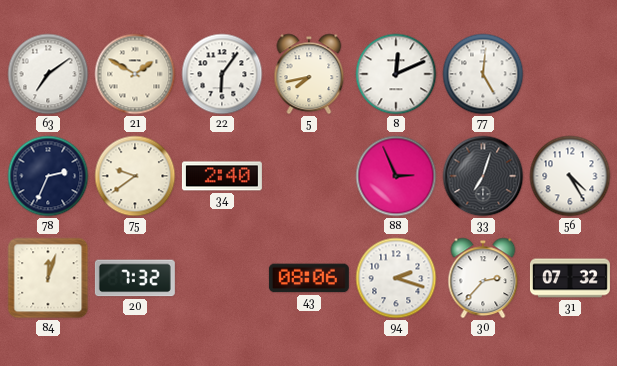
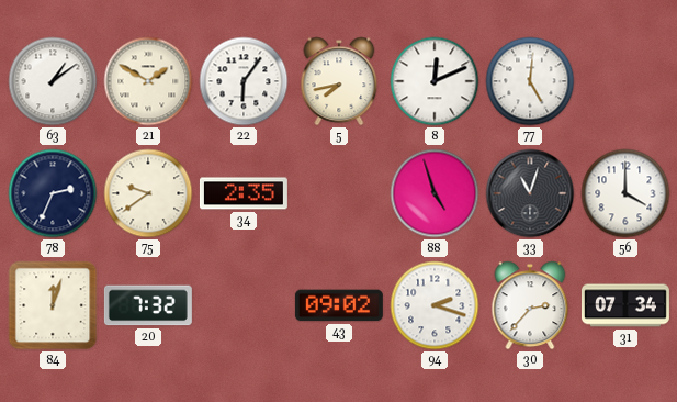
63: 7:09 -> 1:09 (53, 81)
34: 2:40 -> 2:35 (244, 193)
88: 2:56 -> 4:57 (435, 193)
33: 7:03 -> 11:03 (530, 193)
56: 4:25 -> 4:00 (625, 193)
43: 08:06 -> 09:02 (339, 305)
31: 07:32 -> 07:34 (625, 305)
